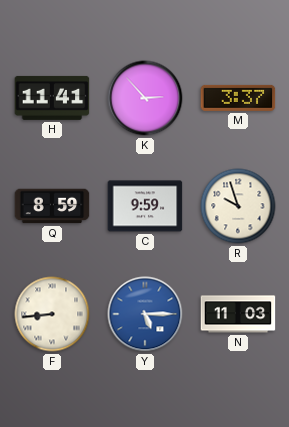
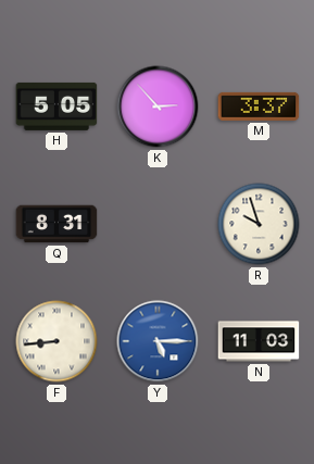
H: 11:41 -> 5:05 (56, 106)
Q: 8:59 -> 8:31 (56, 224)
C: 9:59 -> none (145, 206)
